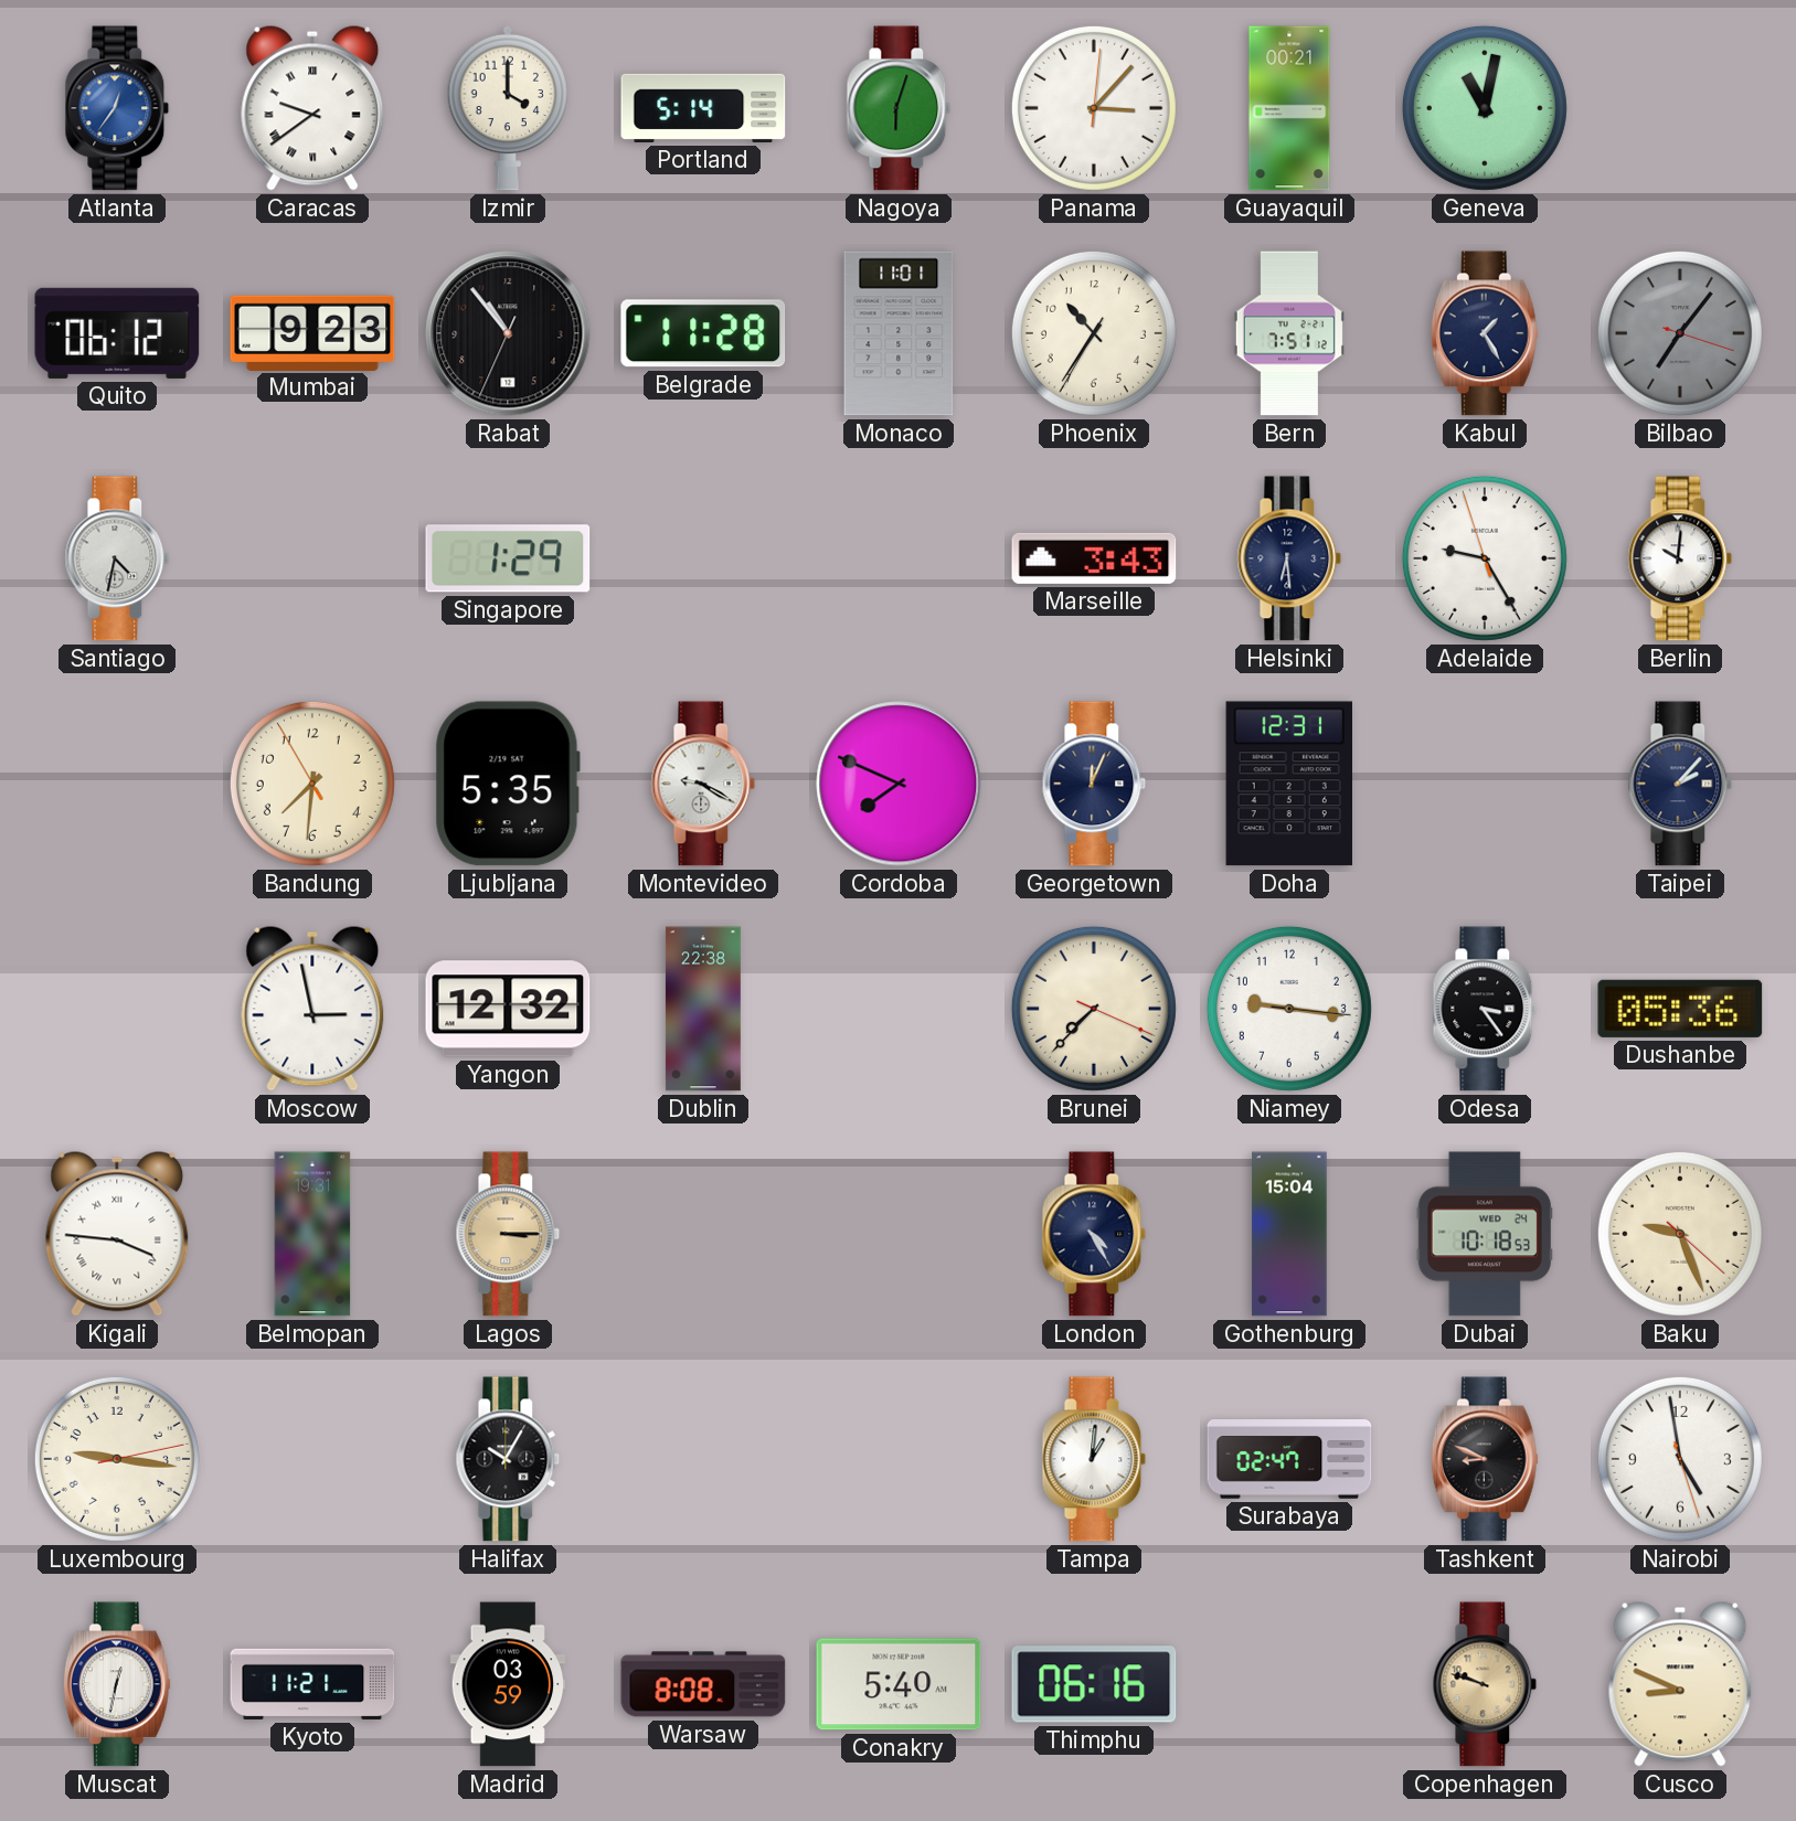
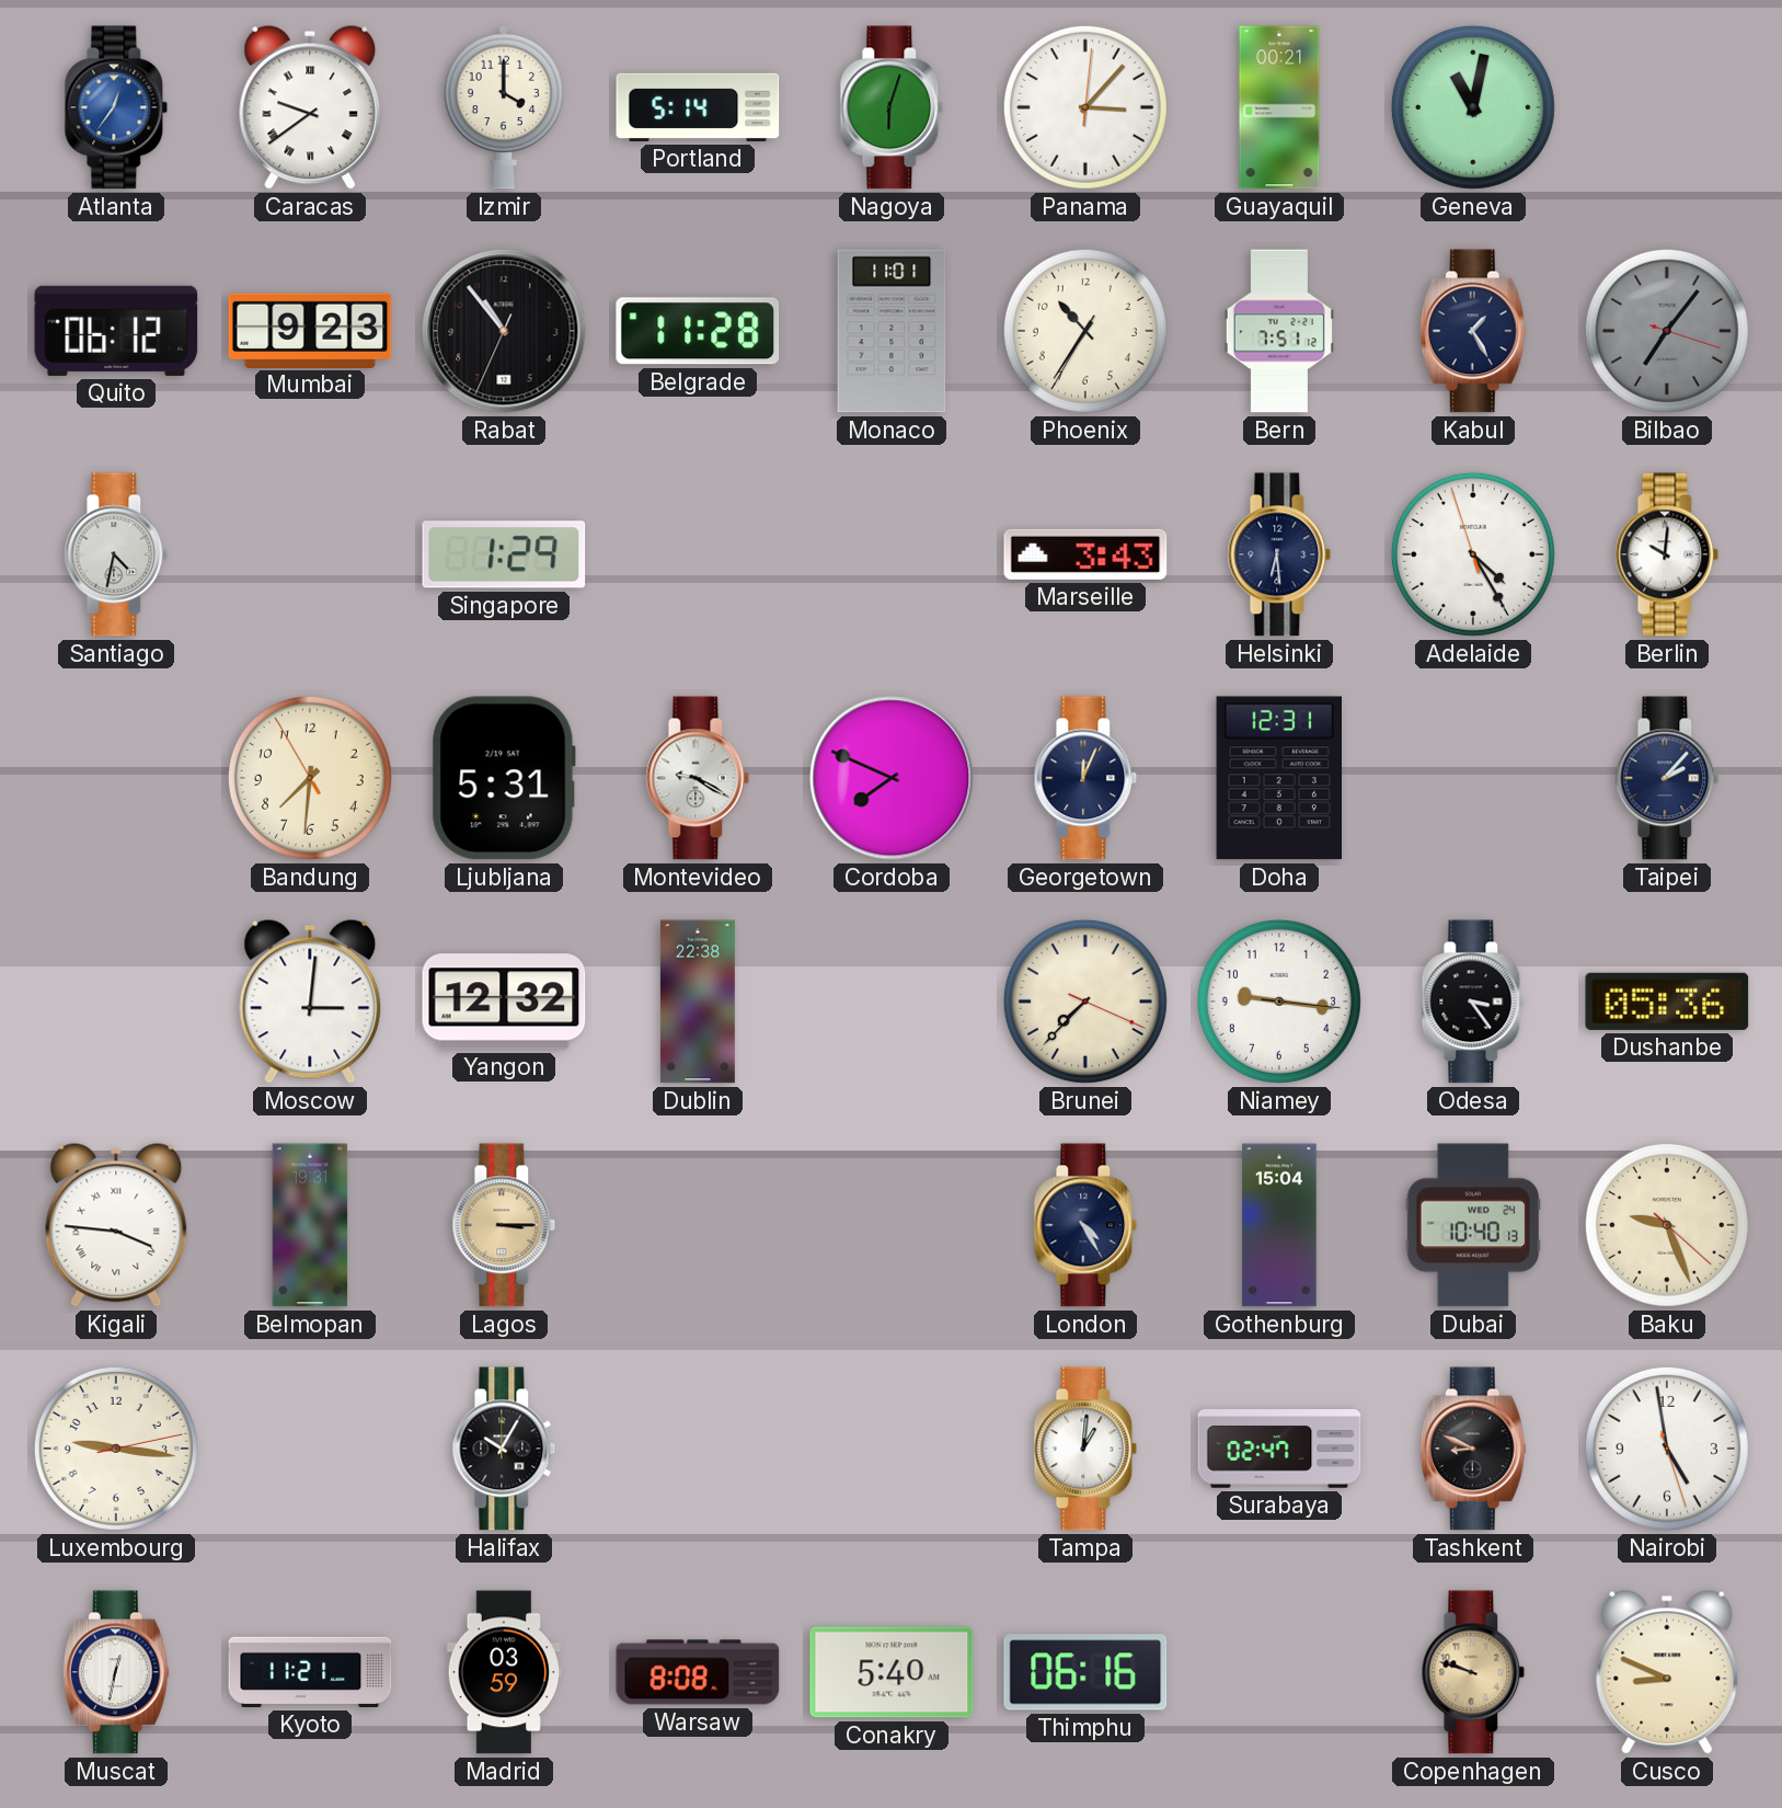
Adelaide: 9:24 -> 4:24 (1473, 554)
Ljubljana: 5:35 -> 5:31 (504, 778)
Moscow: 2:58 -> 3:01 (310, 1002)
Dubai: 10:18 -> 10:40 (1473, 1225)
